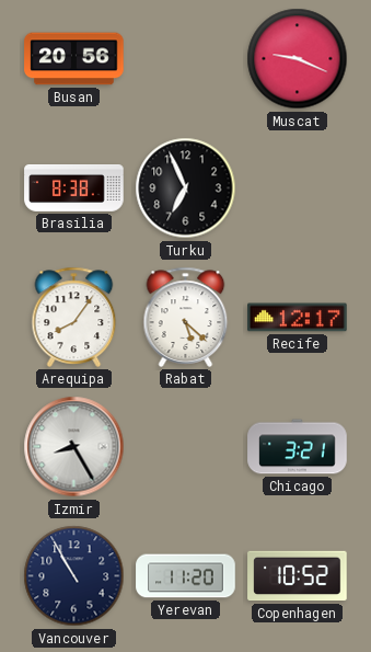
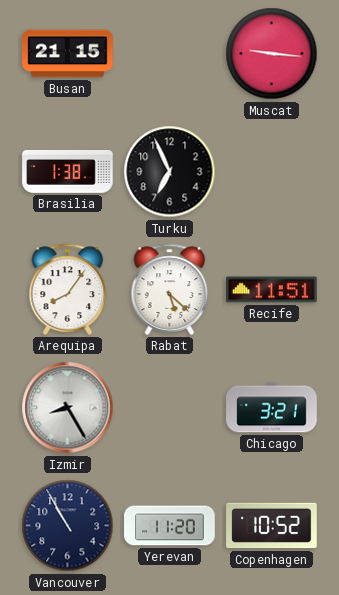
Busan: 20:56 -> 21:15 (68, 54)
Muscat: 9:19 -> 9:16 (272, 54)
Brasilia: 8:38 -> 1:38 (68, 172)
Recife: 12:17 -> 11:51 (272, 290)
